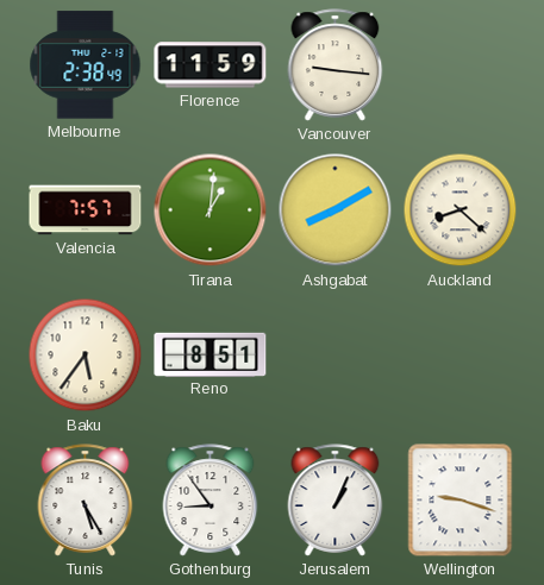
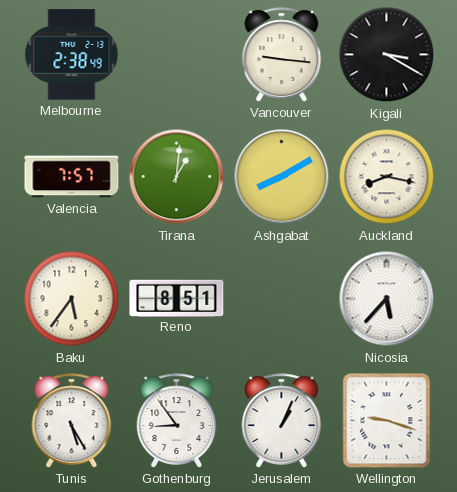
Florence: 11:59 -> none (211, 65)
Kigali: none -> 3:20 (387, 55)
Auckland: 8:22 -> 8:17 (387, 177)
Nicosia: none -> 5:37 (387, 299)
